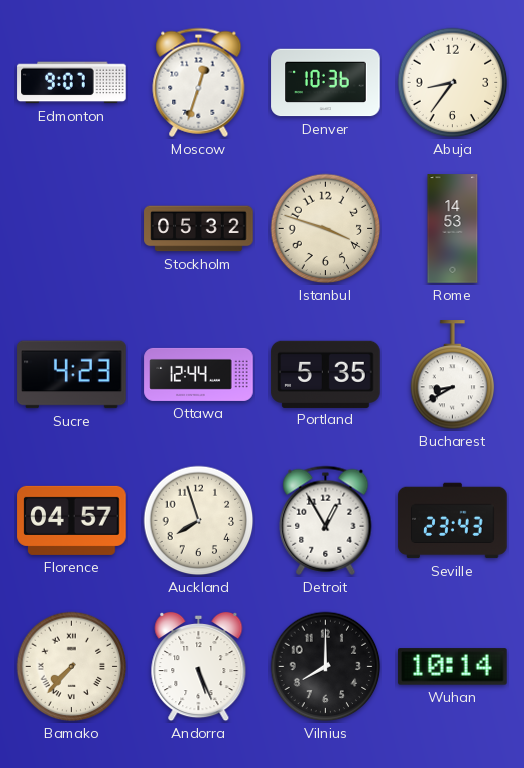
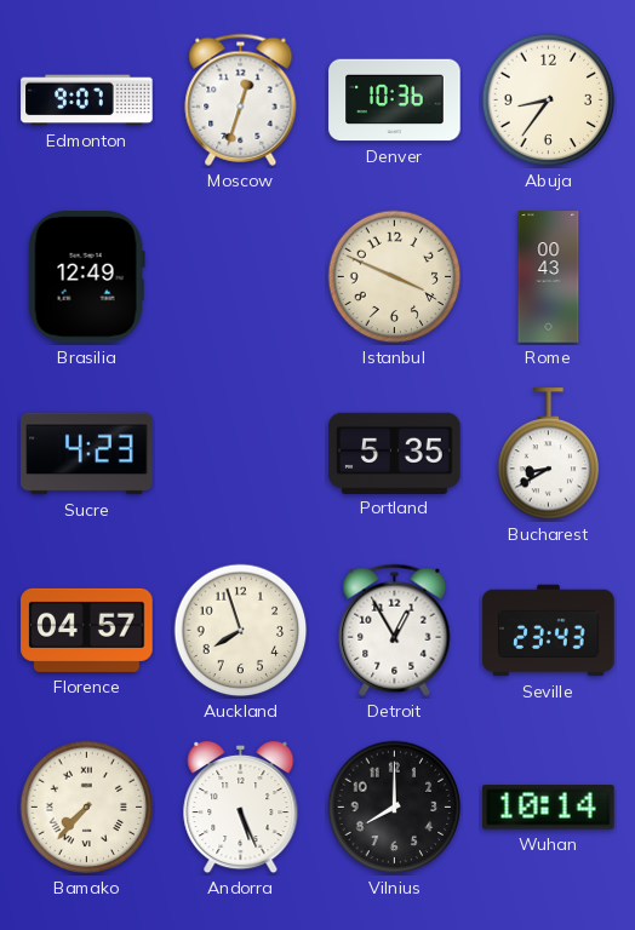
Brasilia: none -> 12:49 (86, 277)
Stockholm: 05:32 -> none (199, 229)
Istanbul: 3:48 -> 3:49 (395, 277)
Rome: 14:53 -> 00:43 (549, 277)
Ottawa: 12:44 -> none (199, 374)
